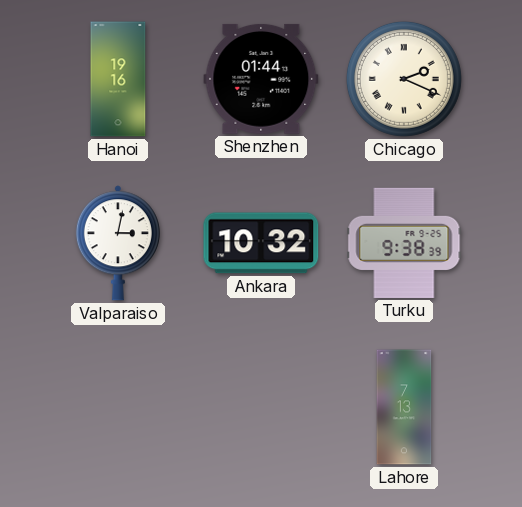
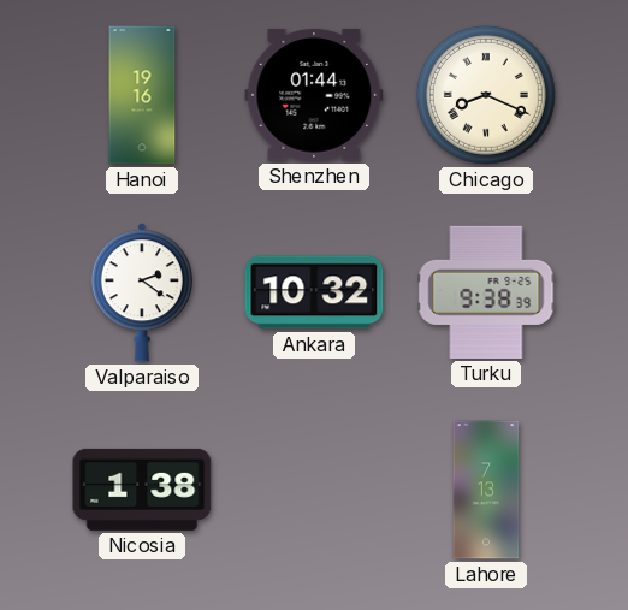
Chicago: 2:19 -> 8:19 (486, 95)
Valparaiso: 3:02 -> 2:21 (142, 292)
Nicosia: none -> 1:38 (142, 490)
